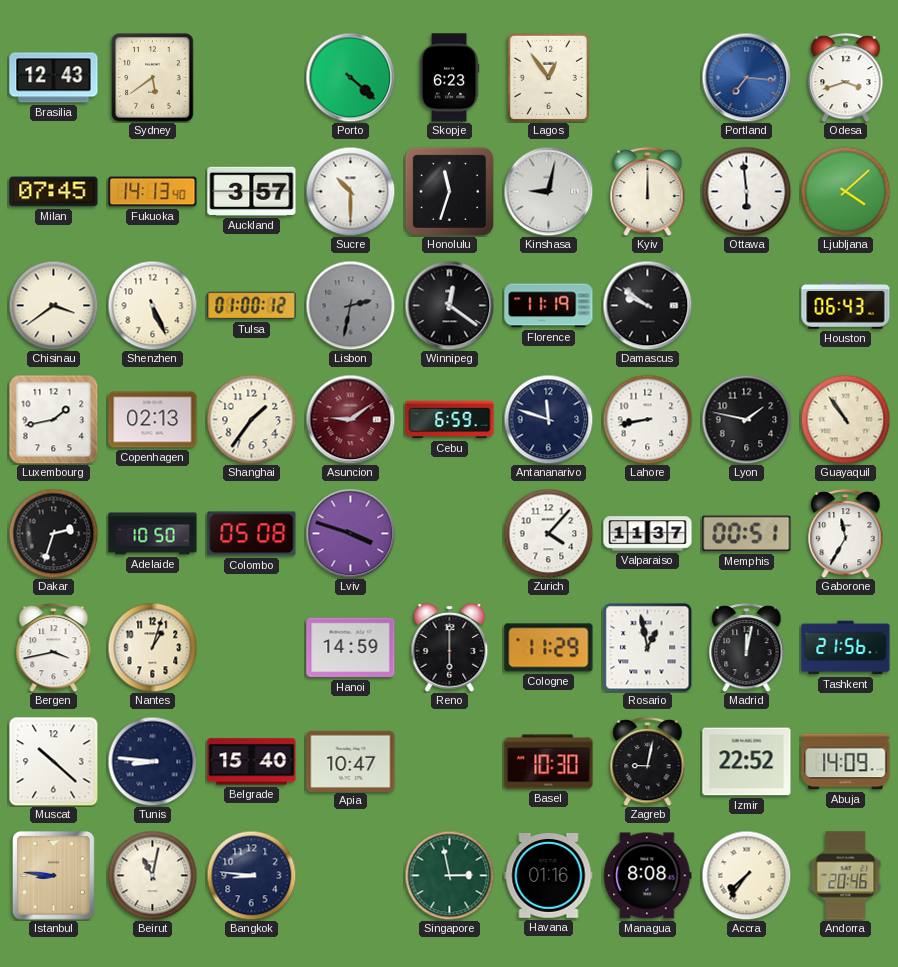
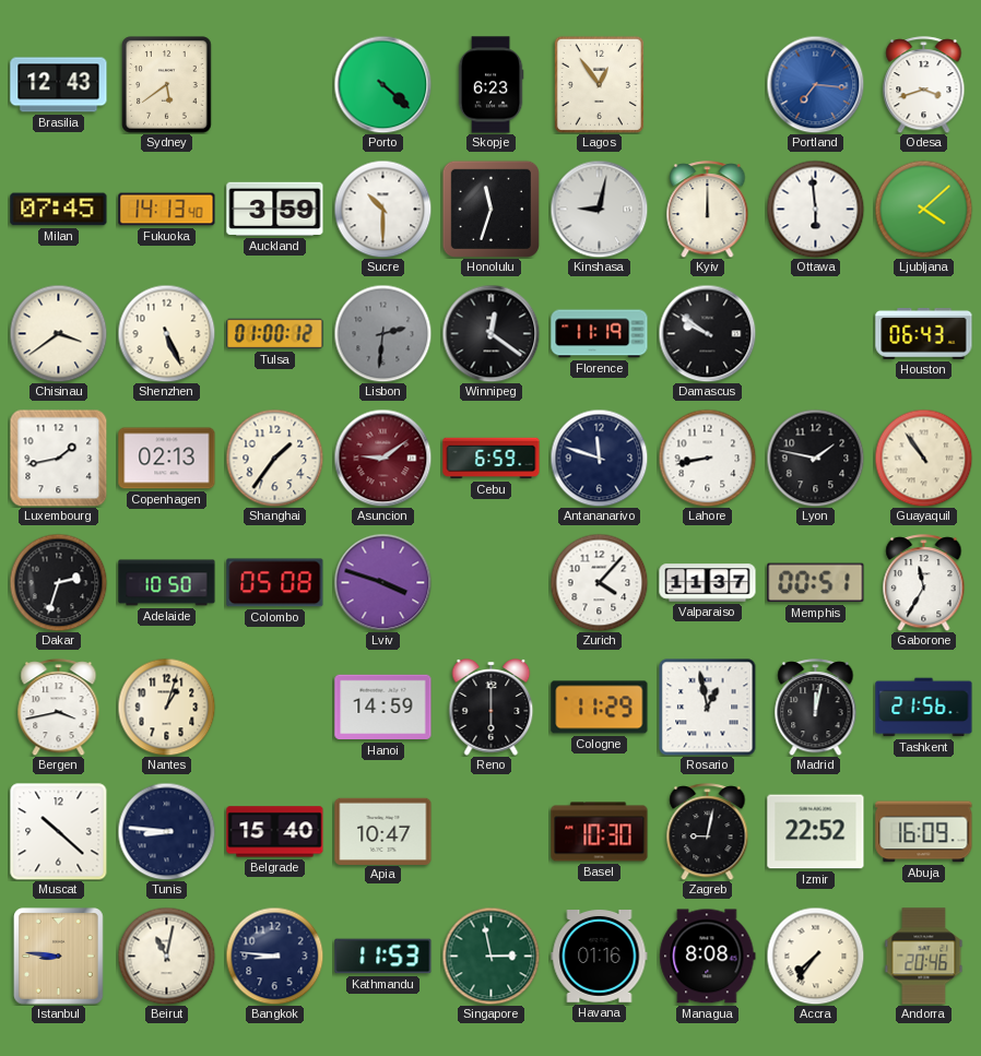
Auckland: 3:57 -> 3:59 (275, 209)
Lisbon: 2:32 -> 2:31 (382, 333)
Abuja: 14:09 -> 16:09 (924, 832)
Kathmandu: none -> 11:53 (383, 957)
